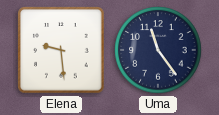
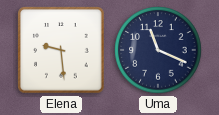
Uma: 11:24 -> 11:19 (158, 50)
